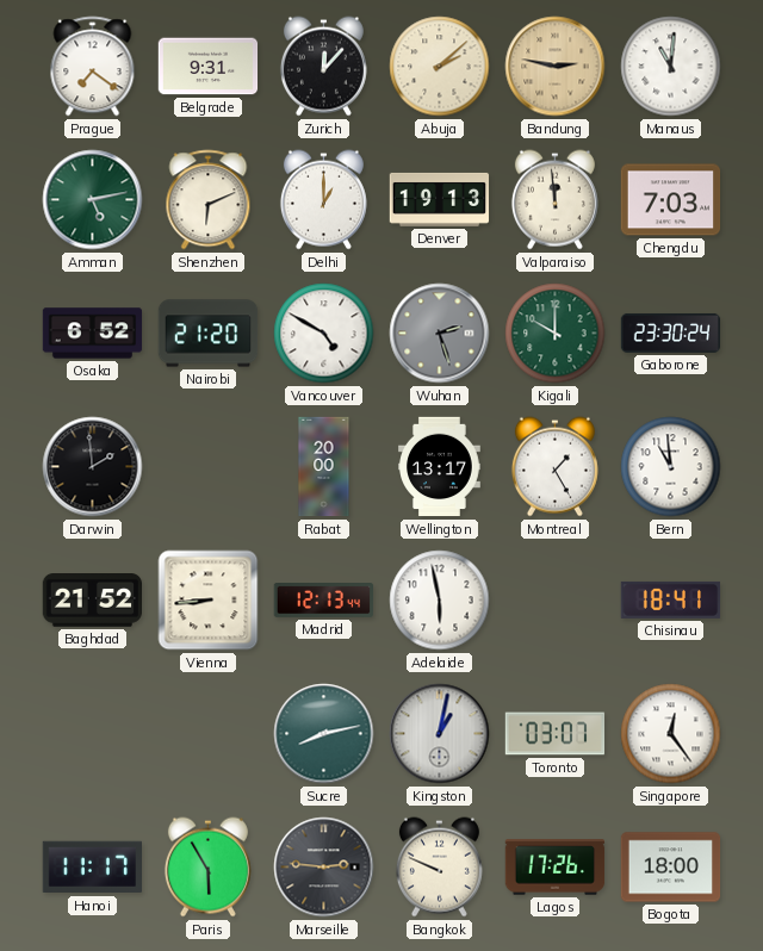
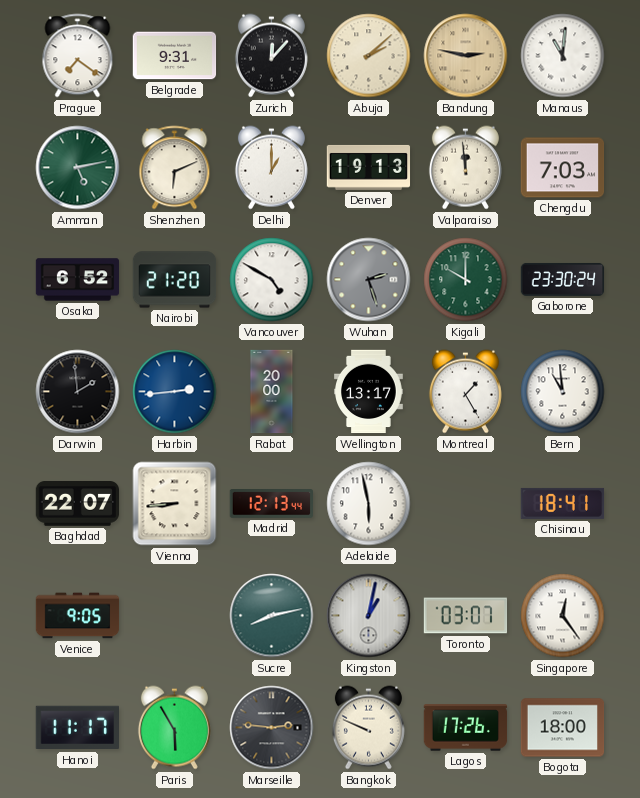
Harbin: none -> 2:44 (175, 392)
Baghdad: 21:52 -> 22:07 (77, 504)
Venice: none -> 9:05 (78, 616)
